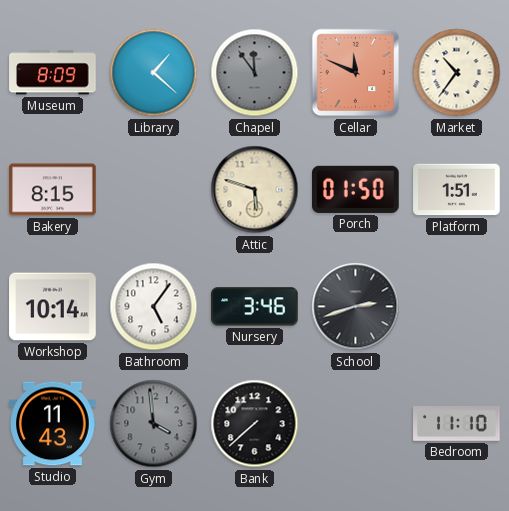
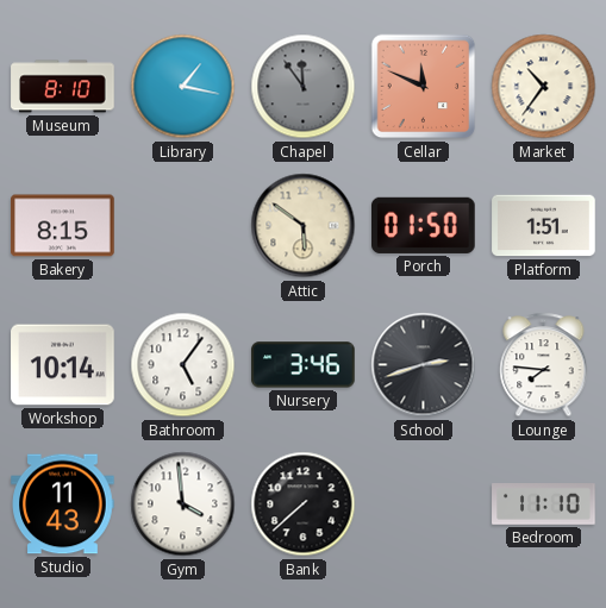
Museum: 8:09 -> 8:10 (63, 87)
Library: 1:22 -> 1:17 (183, 87)
Attic: 5:48 -> 5:51 (304, 226)
Lounge: none -> 7:46 (544, 365)
Gym dial: grey -> white (183, 504)
